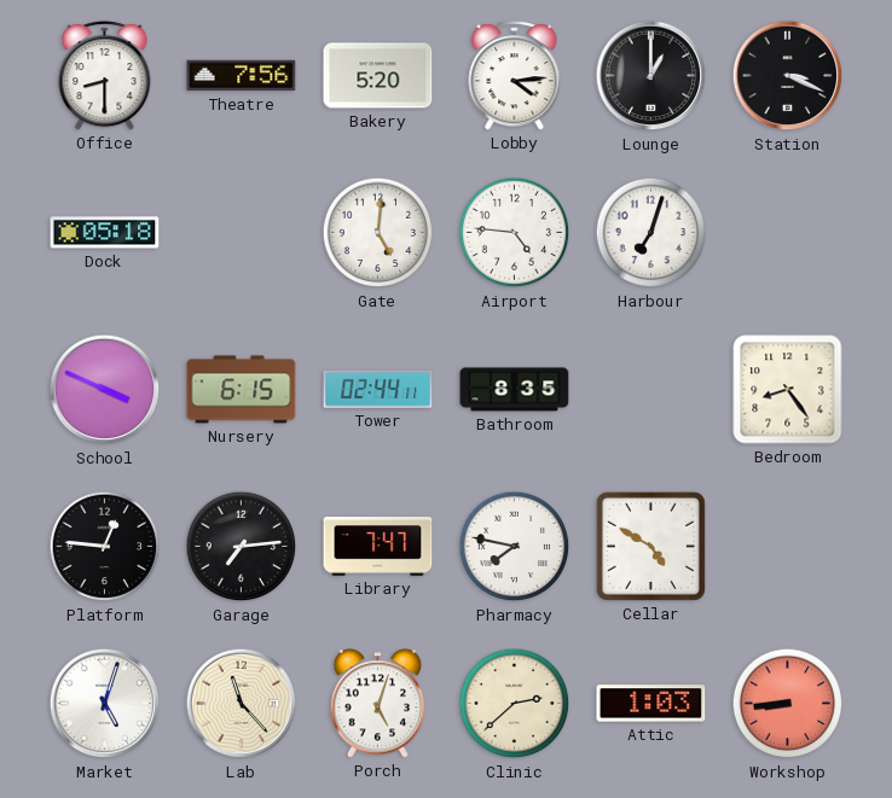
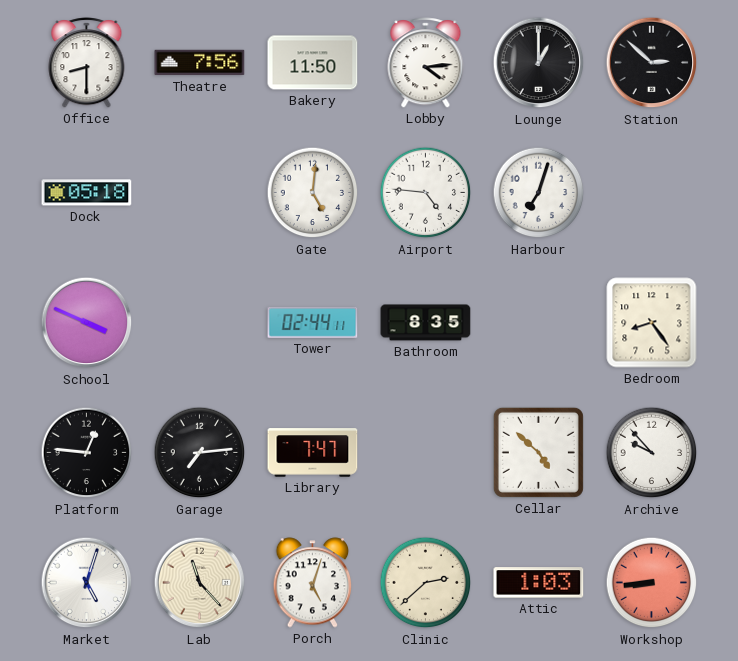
Bakery: 5:20 -> 11:50 (313, 63)
Station: 3:19 -> 2:52 (652, 63)
Nursery: 6:15 -> none (242, 390)
Pharmacy: 7:47 -> none (515, 547)
Cellar: 4:50 -> 4:52 (538, 452)
Archive: none -> 9:53 (652, 453)
